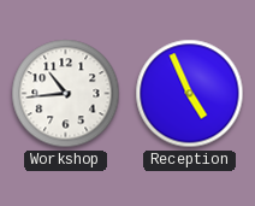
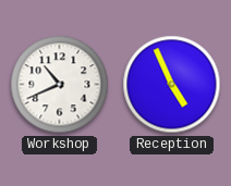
Workshop: 10:44 -> 10:41 (60, 85)
